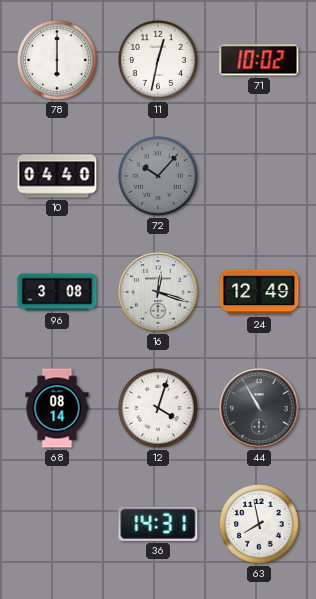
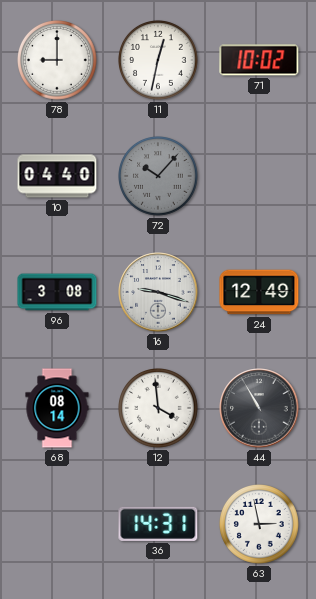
78: 6:00 -> 9:00 (58, 61)
16: 12:18 -> 9:18 (158, 292)
12: 4:03 -> 3:59 (159, 409)
63: 7:58 -> 2:58 (260, 525)
